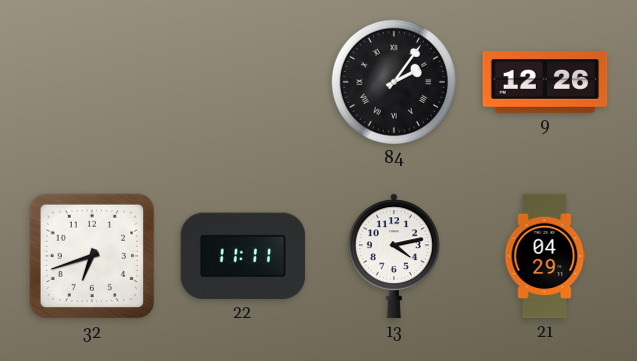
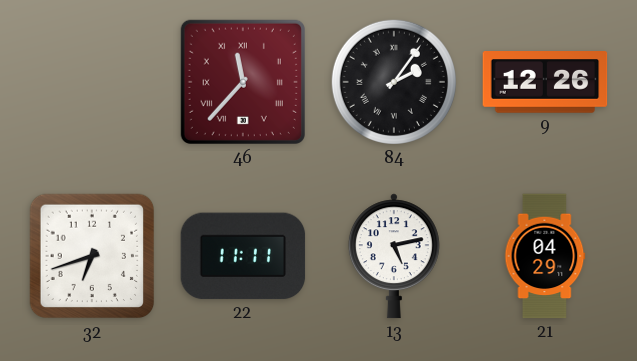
46: none -> 11:37 (243, 82)
13: 4:13 -> 5:13 (394, 256)
